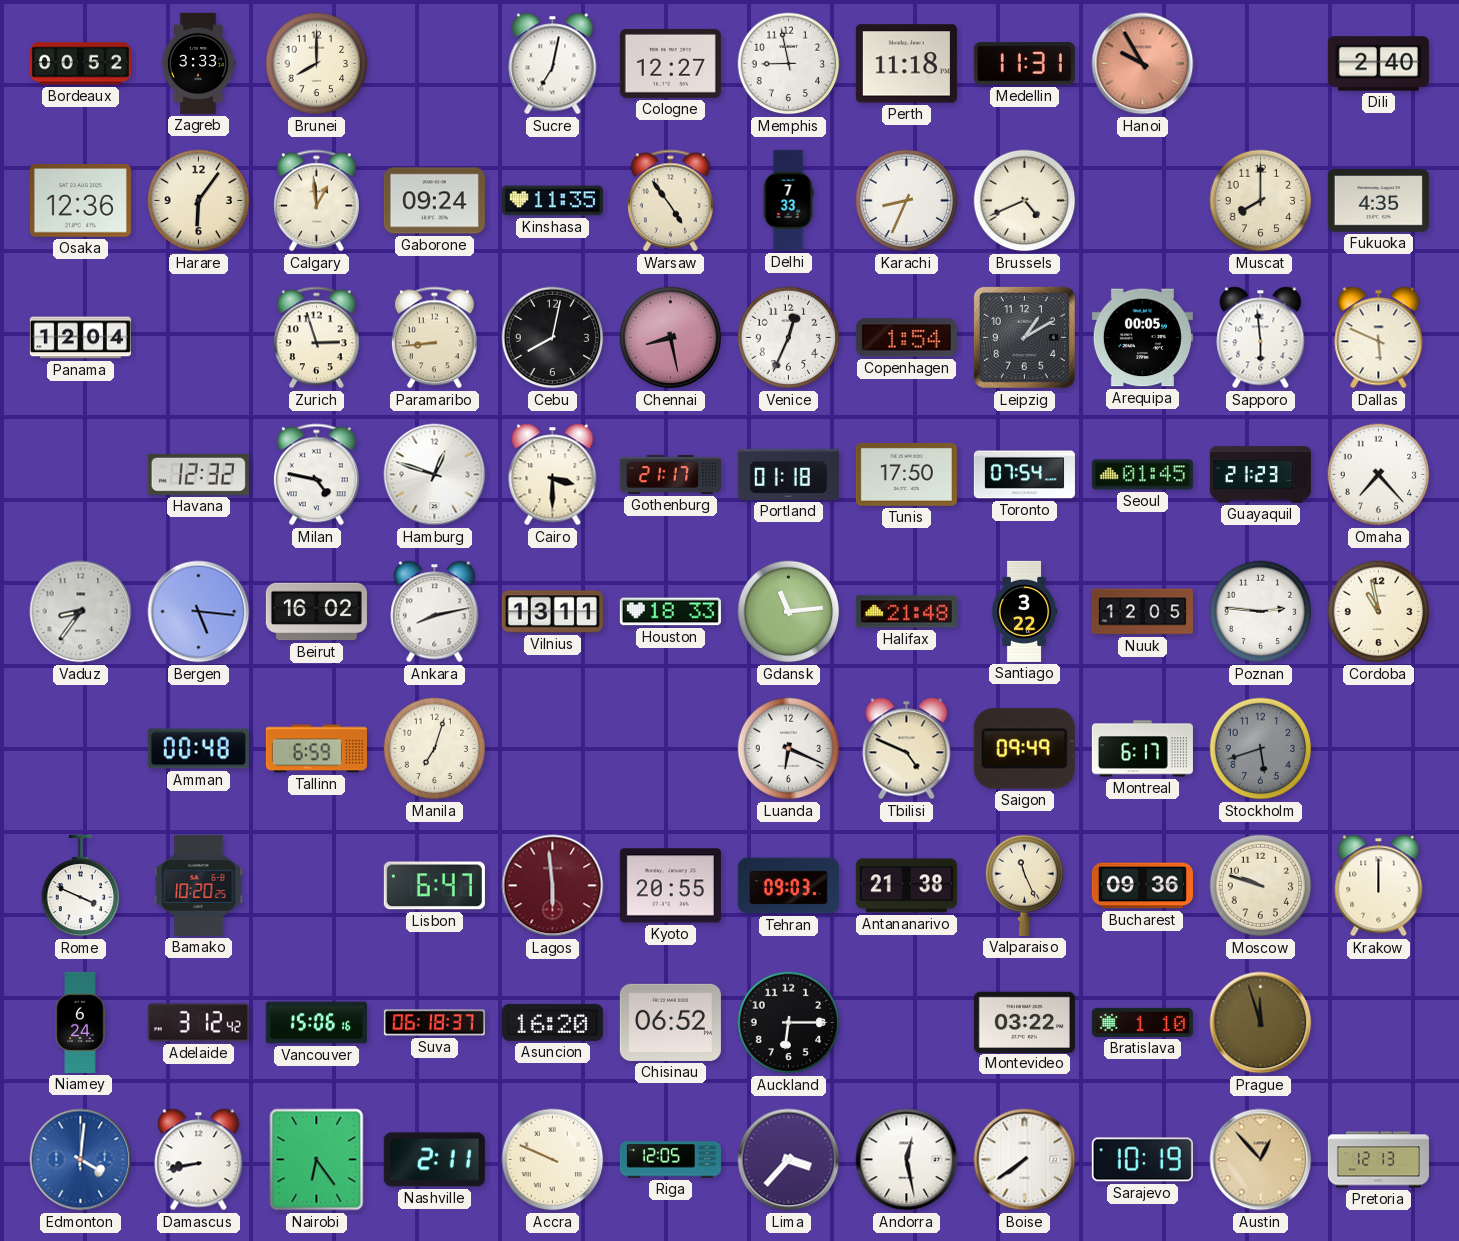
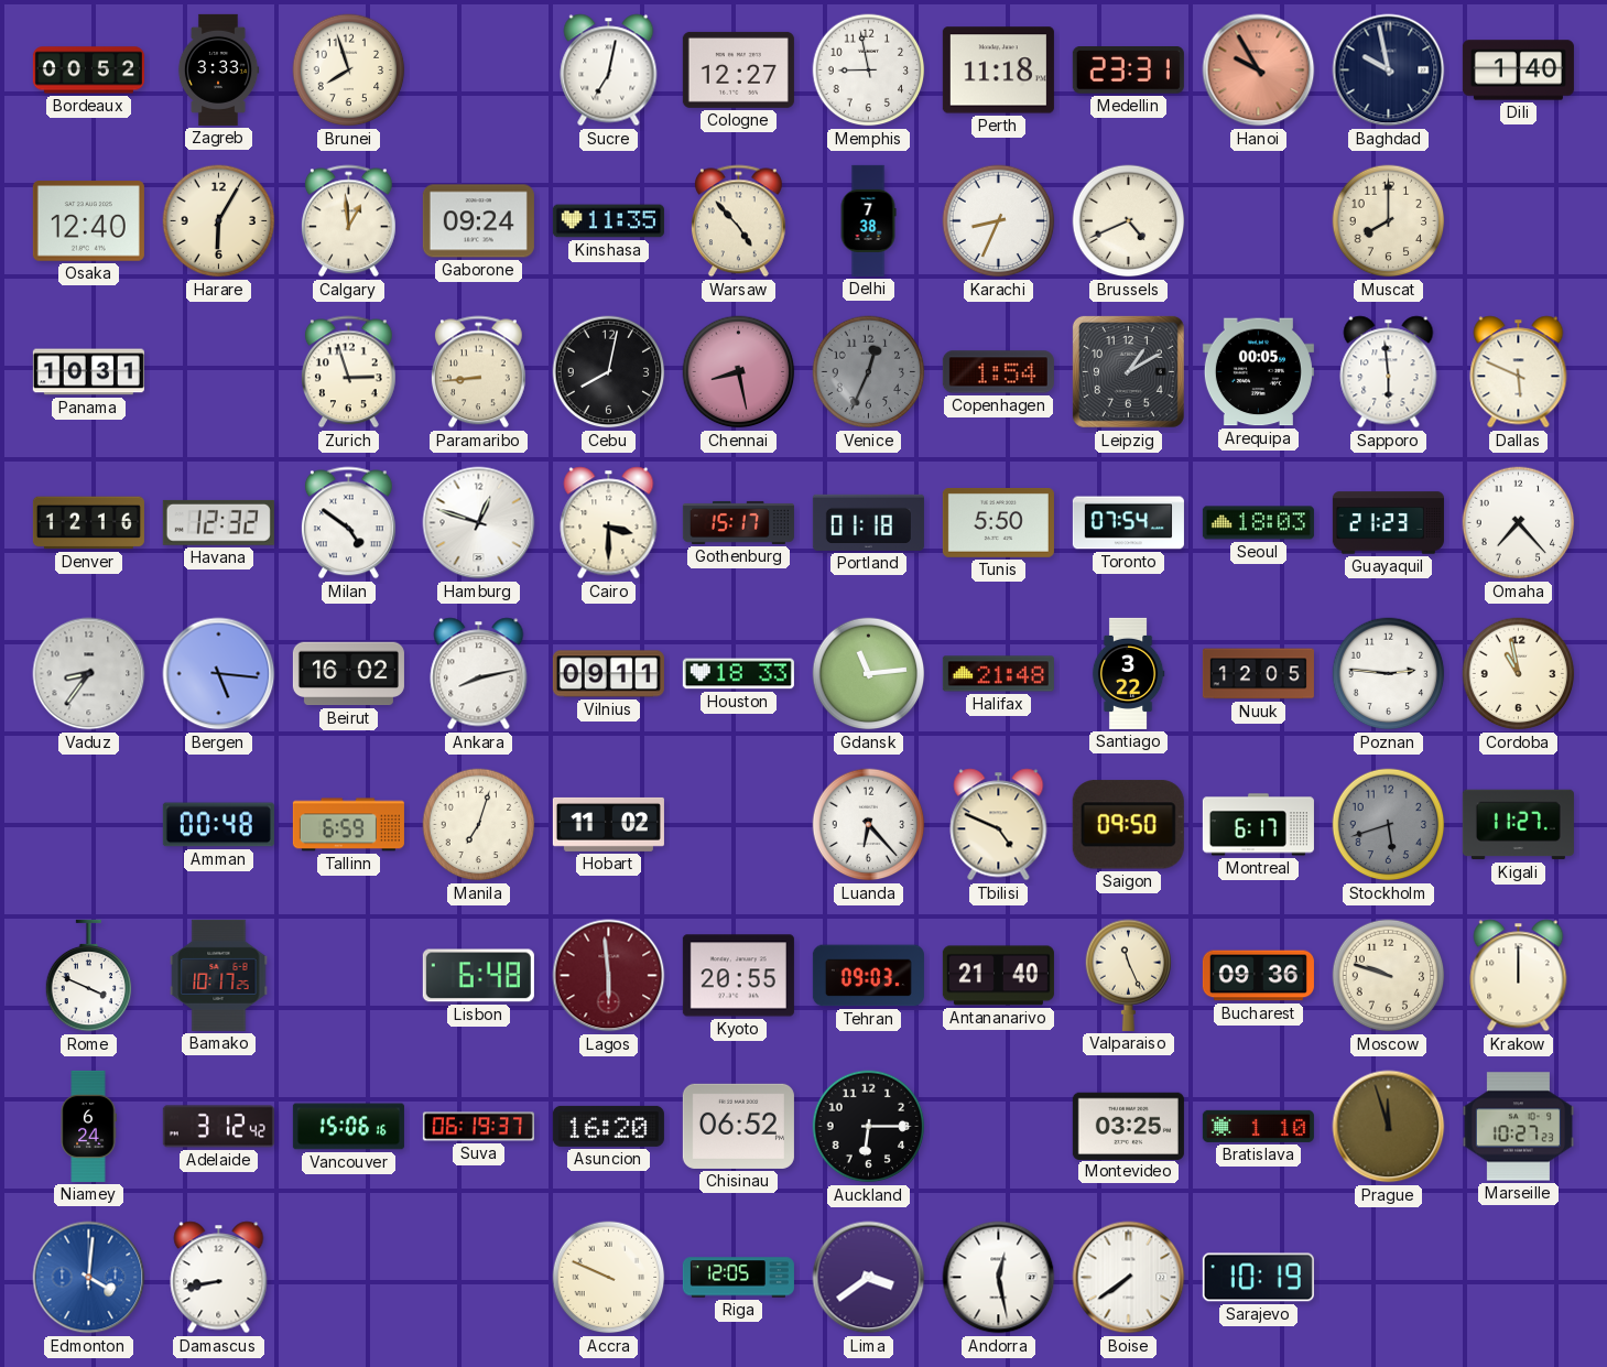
Brunei: 8:00 -> 7:57 (349, 70)
Medellin: 11:31 -> 23:31 (1128, 70)
Baghdad: none -> 9:58 (1389, 70)
Dili: 2:40 -> 1:40 (1518, 70)
Osaka: 12:36 -> 12:40 (88, 221)
Harare: 6:06 -> 6:05 (219, 221)
Warsaw: 4:54 -> 4:53 (738, 221)
Delhi: 7:33 -> 7:38 (868, 220)
Fukuoka: 4:35 -> none (1378, 201)
Panama: 12:04 -> 10:31 (88, 372)
Venice dial: white -> grey (869, 372)
Denver: none -> 12:16 (88, 523)
Milan: 4:47 -> 4:51 (348, 523)
Gothenburg: 21:17 -> 15:17 (738, 522)
Tunis: 17:50 -> 5:50 (998, 523)
Seoul: 01:45 -> 18:03 (1258, 523)
Vilnius: 13:11 -> 09:11 (608, 674)
Hobart: none -> 11:02 (608, 824)
Luanda: 6:19 -> 6:23 (869, 825)
Saigon: 09:49 -> 09:50 (1128, 825)
Kigali: none -> 11:27 (1518, 825)
Bamako: 10:20 -> 10:17 (219, 975)
Lisbon: 6:47 -> 6:48 (478, 976)
Antananarivo: 21:38 -> 21:40 (998, 976)
Suva: 06:18 -> 06:19 (478, 1127)
Montevideo: 03:22 -> 03:25 (1128, 1126)
Marseille: none -> 10:27 (1518, 1127)
Nairobi: 6:24 -> none (317, 1160)
Nashville: 2:11 -> none (434, 1160)
Lima: 3:37 -> 3:39 (869, 1278)
Austin: 12:53 -> none (1261, 1160)
Pretoria: 12:13 -> none (1378, 1160)
